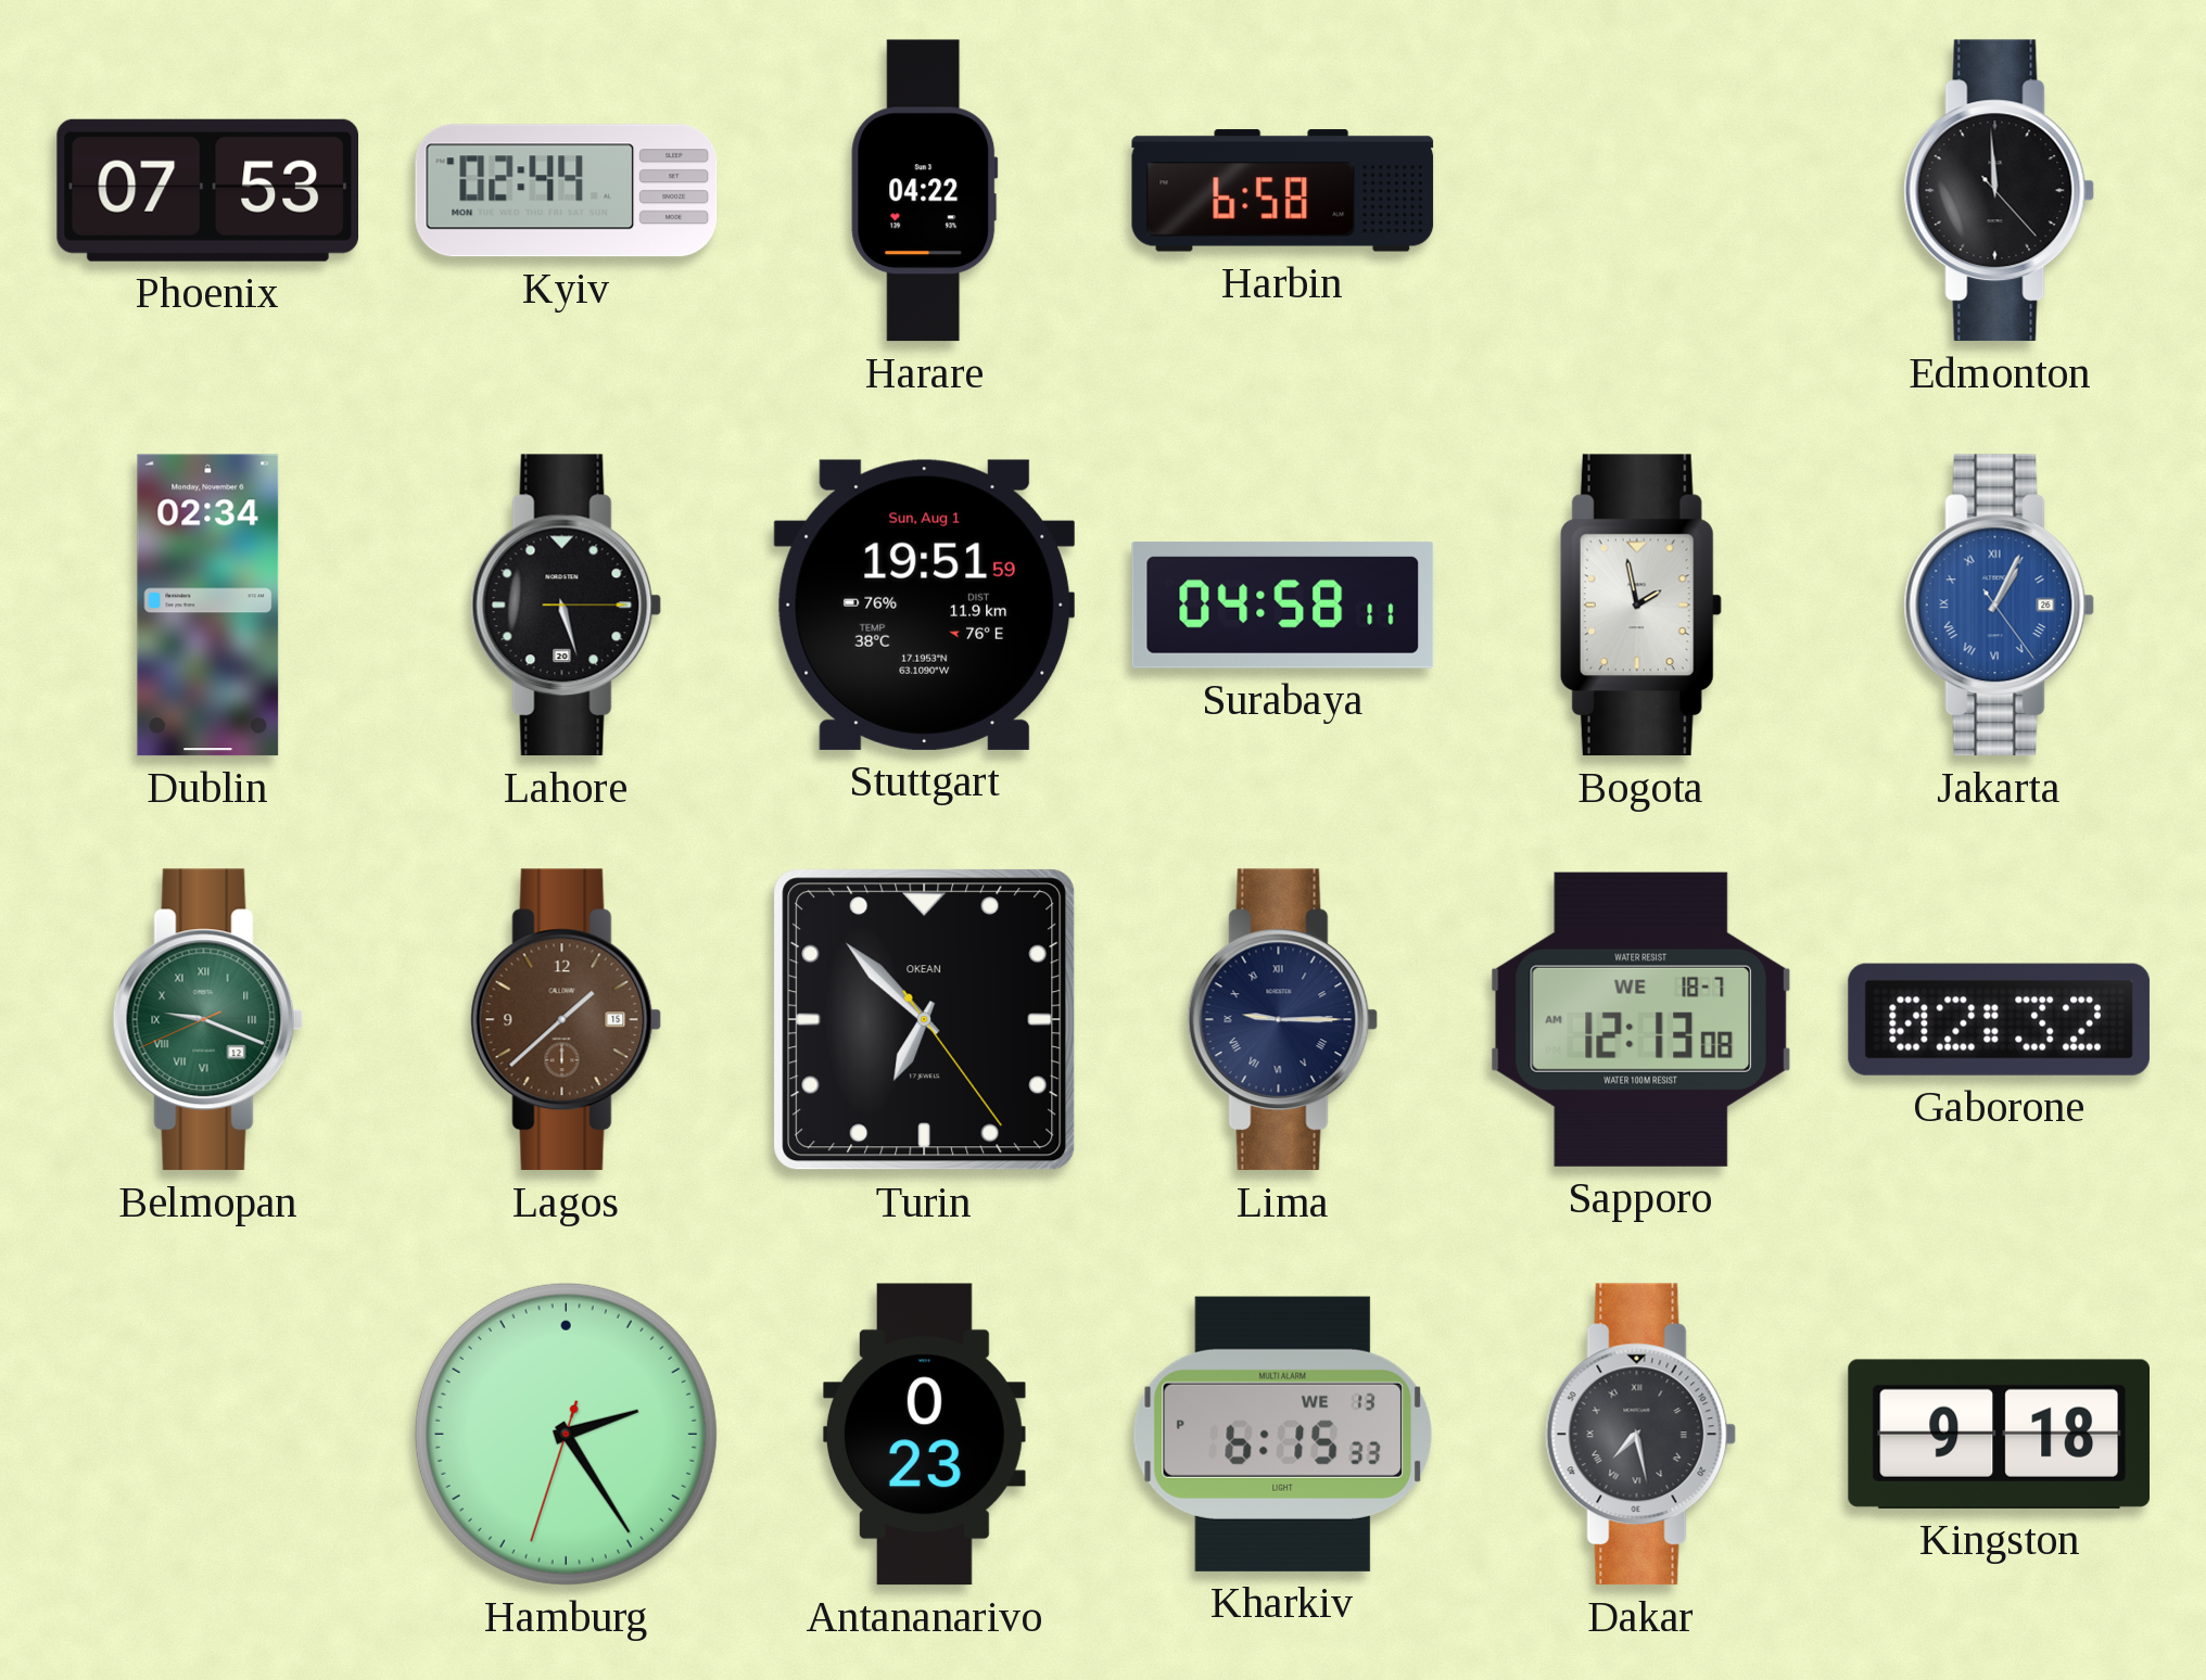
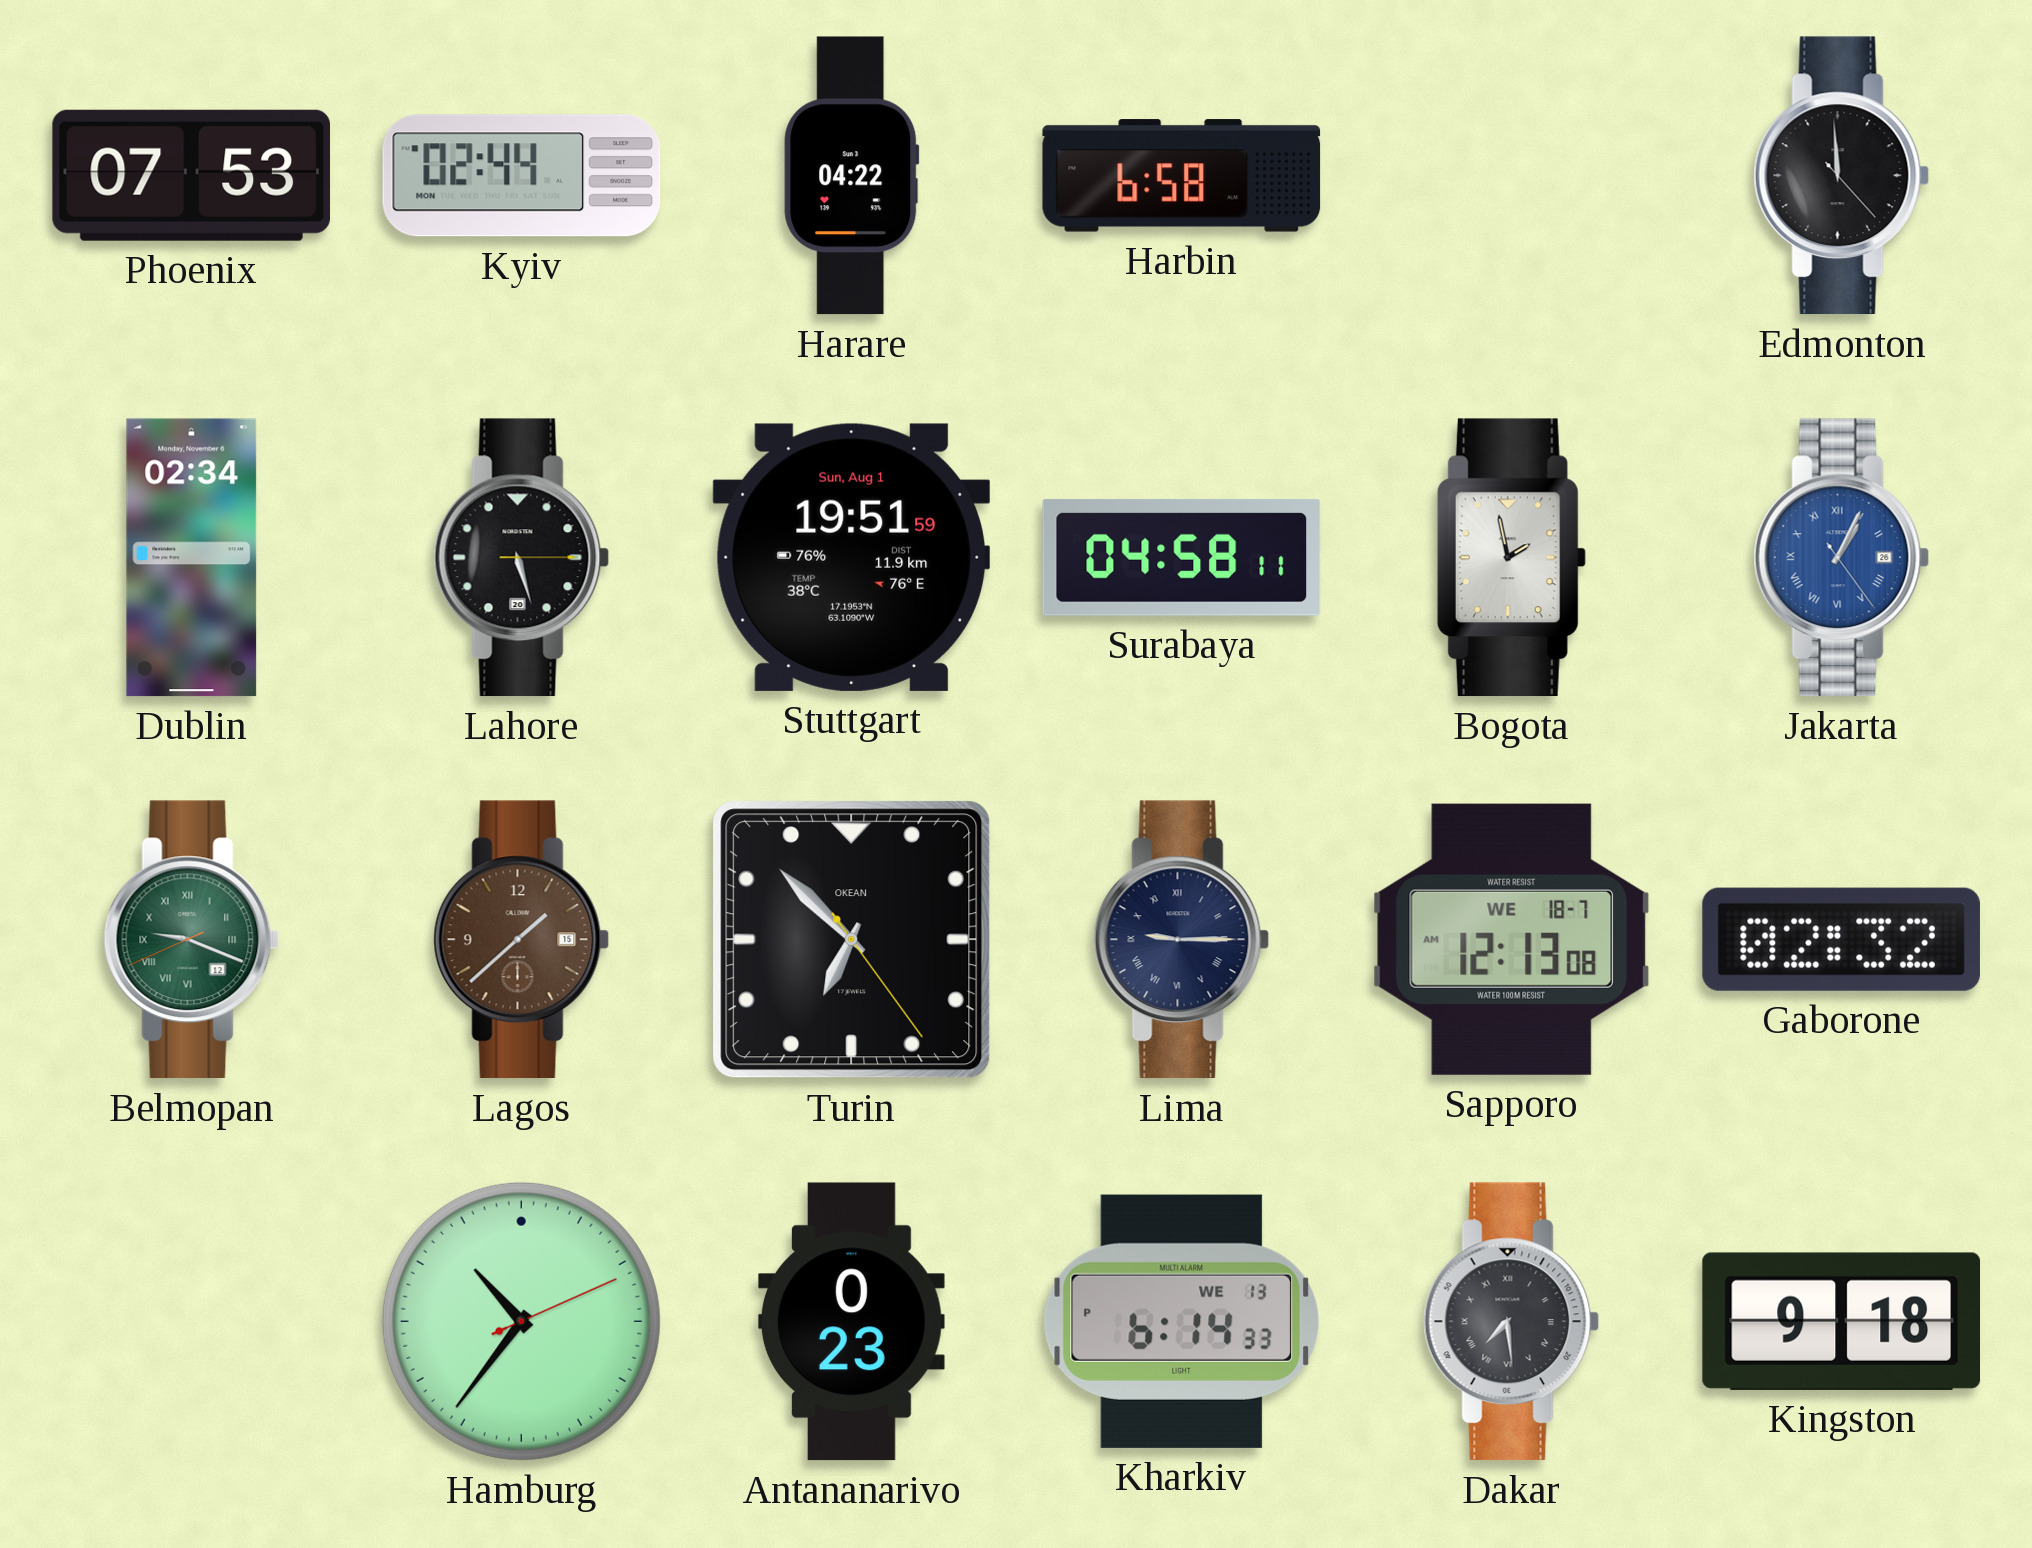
Hamburg: 2:24 -> 10:36 (521, 1321)
Kharkiv: 6:15 -> 6:14 (1181, 1321)
Dakar: 7:28 -> 7:29 (1512, 1322)
